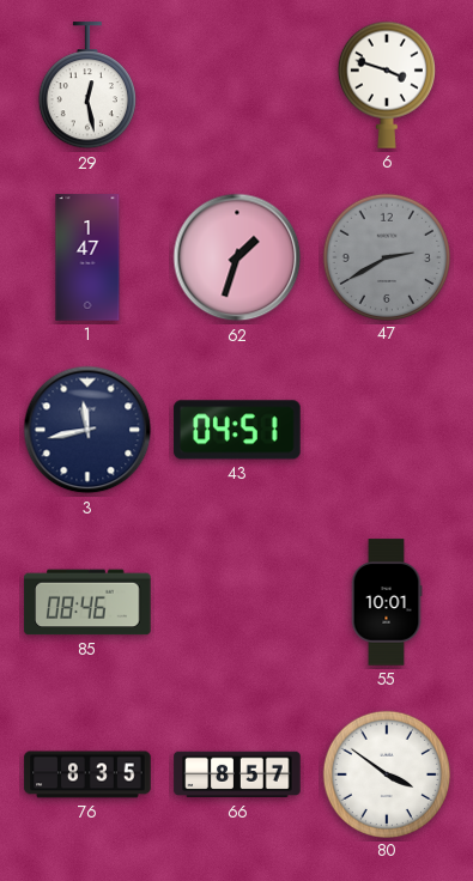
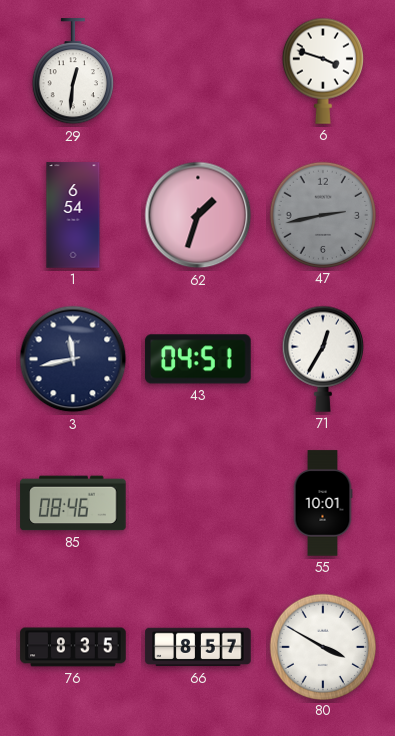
29: 12:28 -> 12:31 (73, 72)
1: 1:47 -> 6:54 (73, 215)
47: 2:40 -> 2:43 (322, 214)
71: none -> 12:35 (323, 359)
80: 3:51 -> 3:50 (322, 646)
